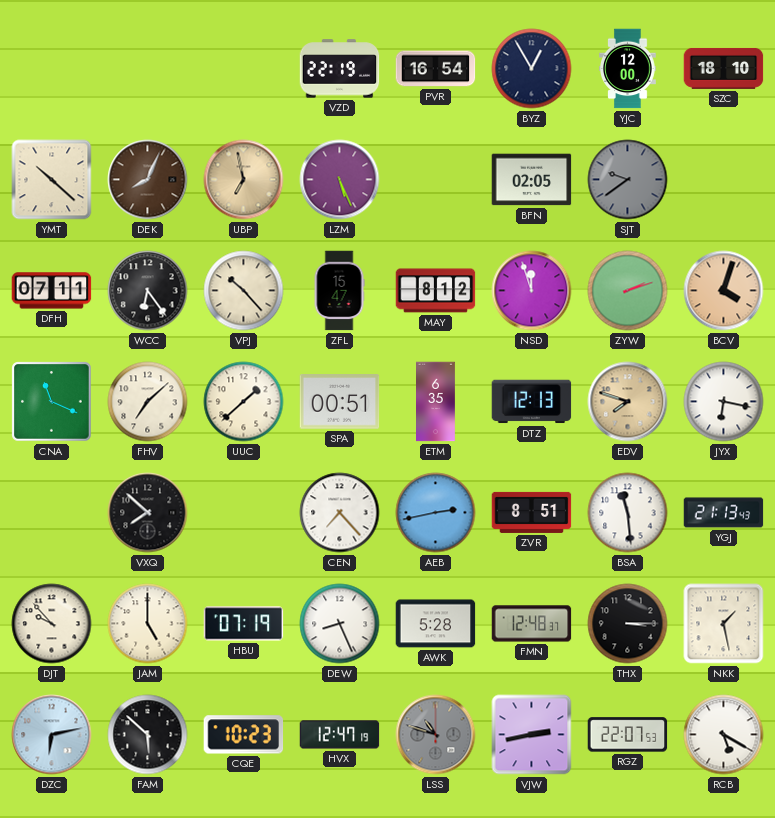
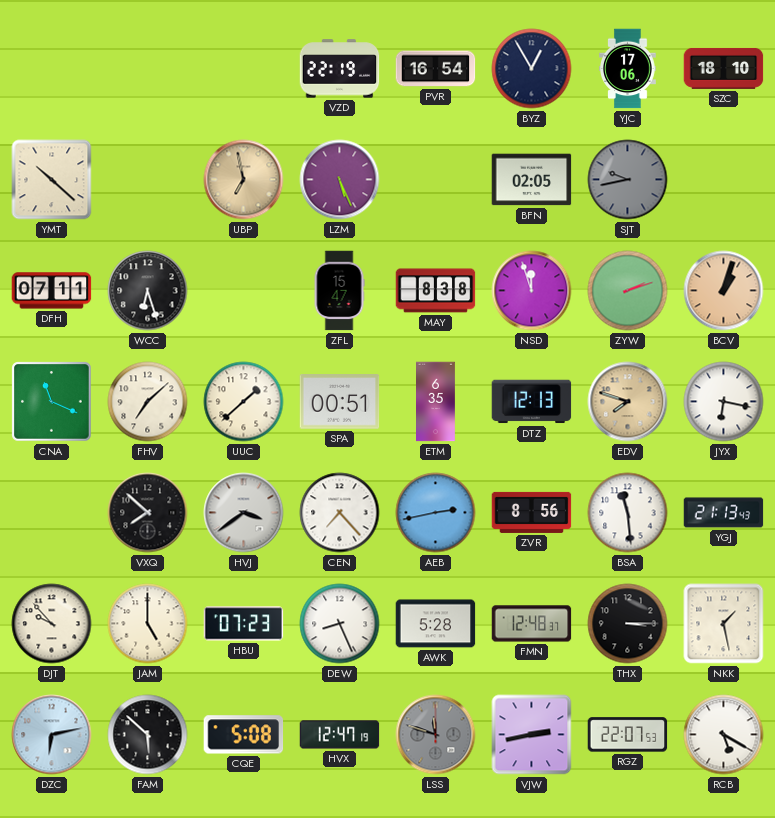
YJC: 12:00 -> 17:06 (628, 69)
DEK: 8:04 -> none (148, 180)
SJT: 9:39 -> 9:43 (628, 180)
WCC: 6:24 -> 6:27 (148, 291)
VPJ: 10:23 -> none (244, 291)
MAY: 8:12 -> 8:38 (436, 291)
BCV: 4:03 -> 1:03 (724, 291)
HVJ: none -> 3:39 (244, 513)
ZVR: 8:51 -> 8:56 (532, 512)
HBU: 07:19 -> 07:23 (244, 624)
CQE: 10:23 -> 5:08 (244, 735)
LSS: 10:48 -> 11:48 (436, 735)
